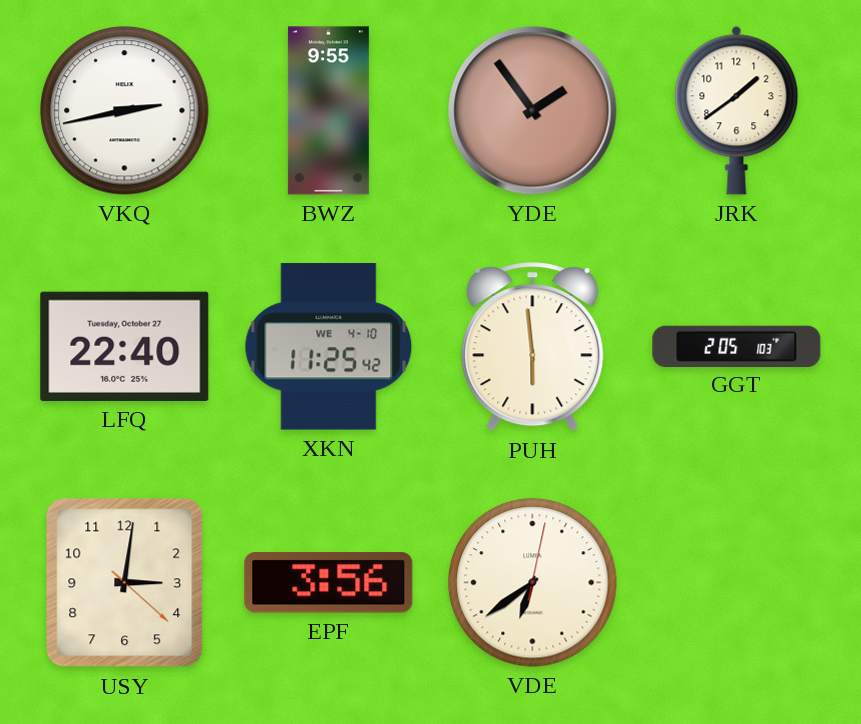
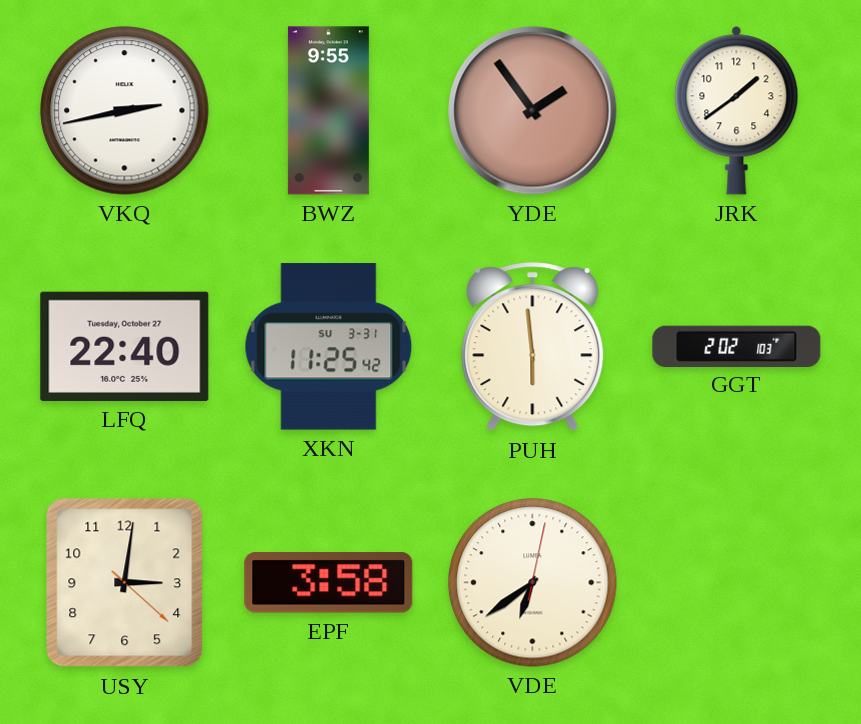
XKN date: WE 4-10 -> SU 3-31 (329, 347)
GGT: 2:05 -> 2:02 (737, 346)
EPF: 3:56 -> 3:58 (329, 583)
